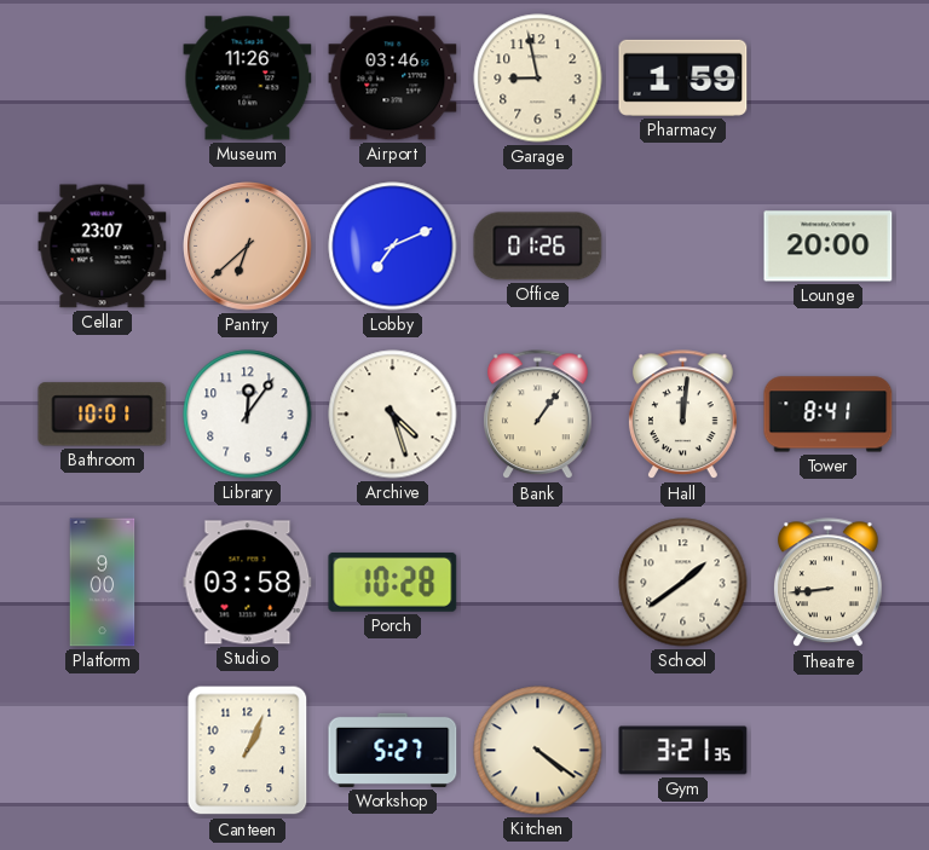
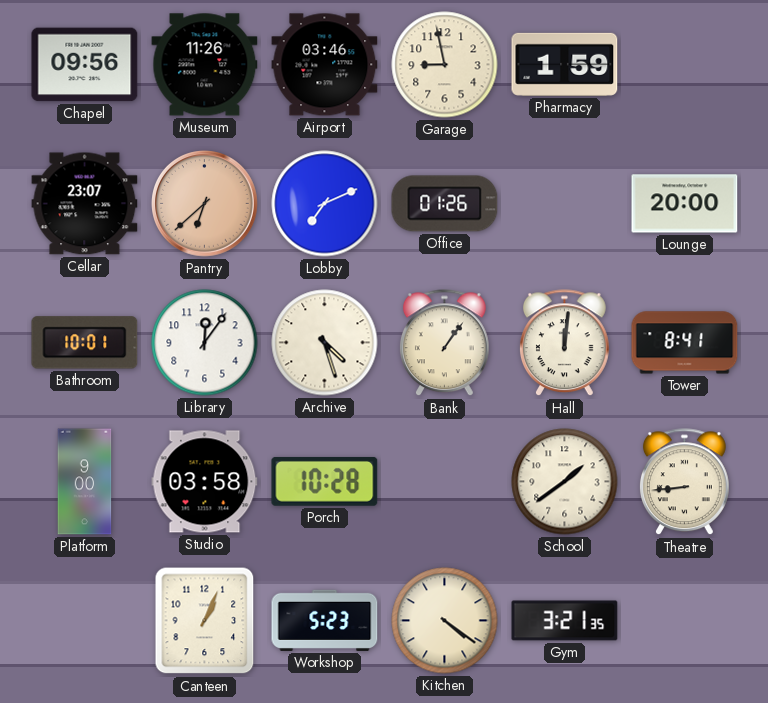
Chapel: none -> 09:56 (85, 65)
Workshop: 5:27 -> 5:23 (325, 620)
